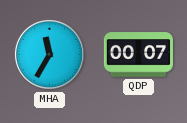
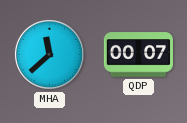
MHA: 11:35 -> 11:38 (49, 54)
